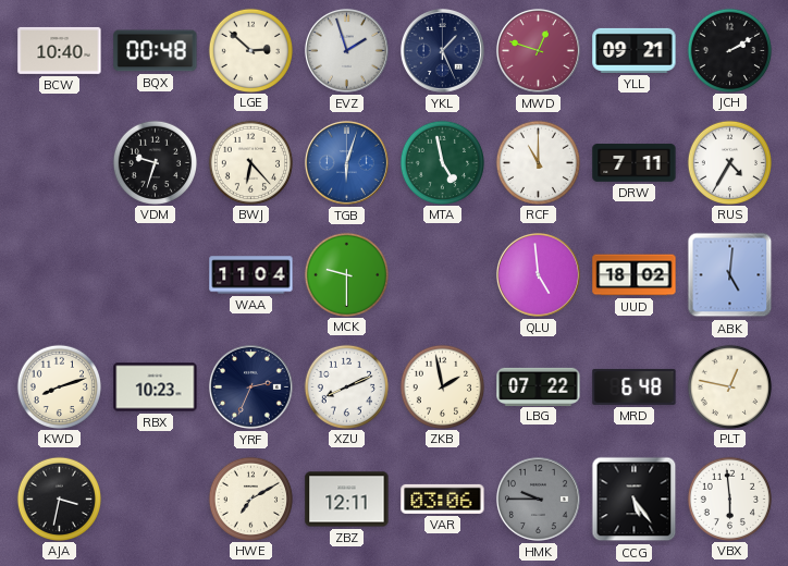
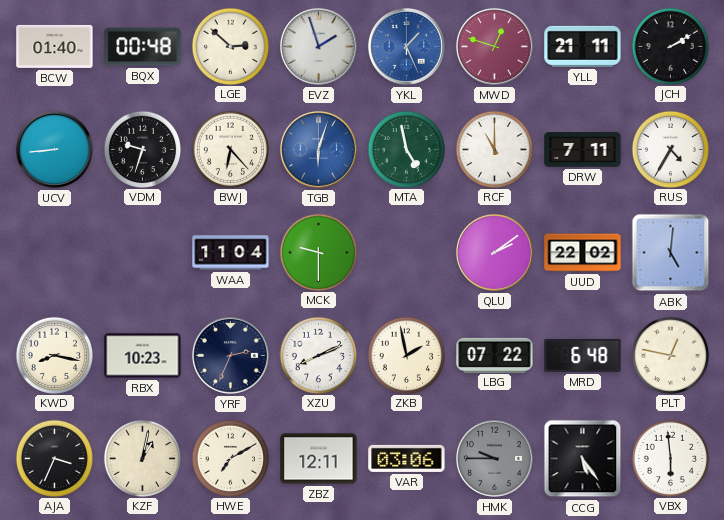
BCW: 10:40 -> 01:40 (55, 46)
YKL dial: navy -> blue (406, 46)
YLL: 09:21 -> 21:11 (583, 46)
UCV: none -> 8:44 (54, 149)
QLU: 4:59 -> 2:09 (494, 252)
UUD: 18:02 -> 22:02 (583, 253)
KWD: 8:12 -> 8:17 (54, 355)
AJA: 3:32 -> 3:34 (54, 458)
KZF: none -> 1:02 (142, 458)
